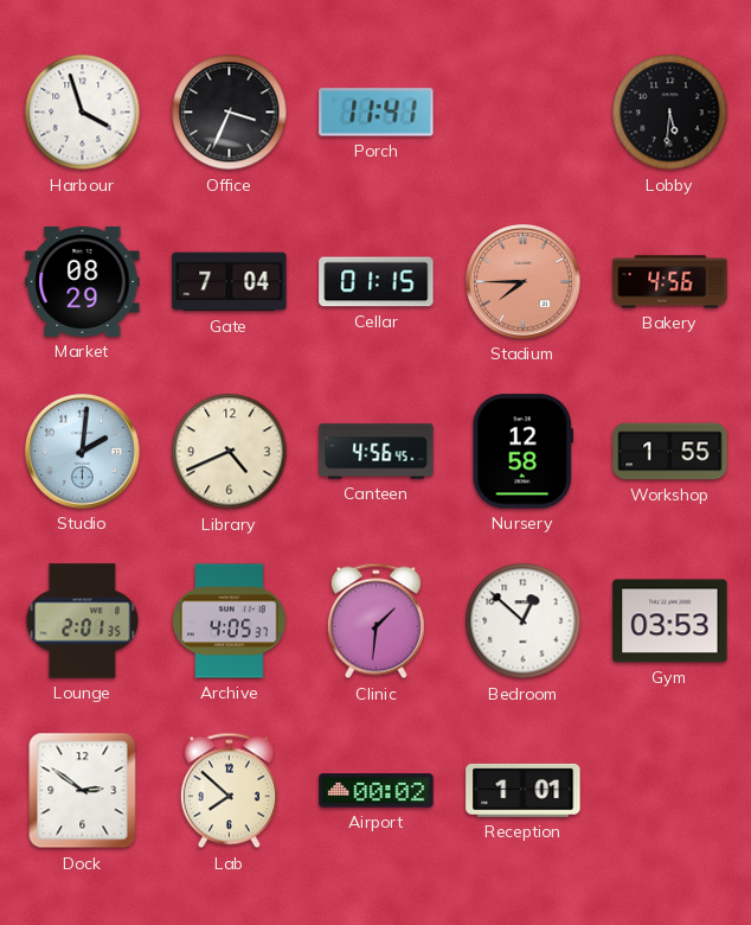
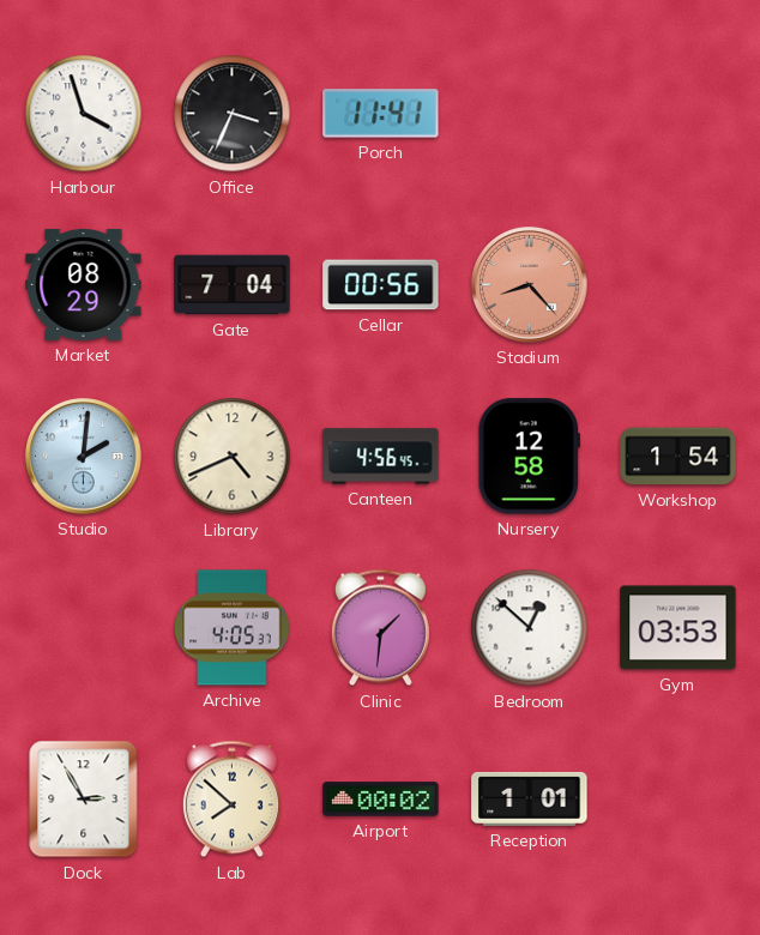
Lobby: 5:31 -> none (670, 113)
Cellar: 01:15 -> 00:56 (381, 285)
Stadium: 7:45 -> 8:23 (530, 285)
Bakery: 4:56 -> none (670, 282)
Workshop: 1:55 -> 1:54 (678, 457)
Lounge: 2:01 -> none (83, 621)
Dock: 2:51 -> 2:55 (84, 800)
